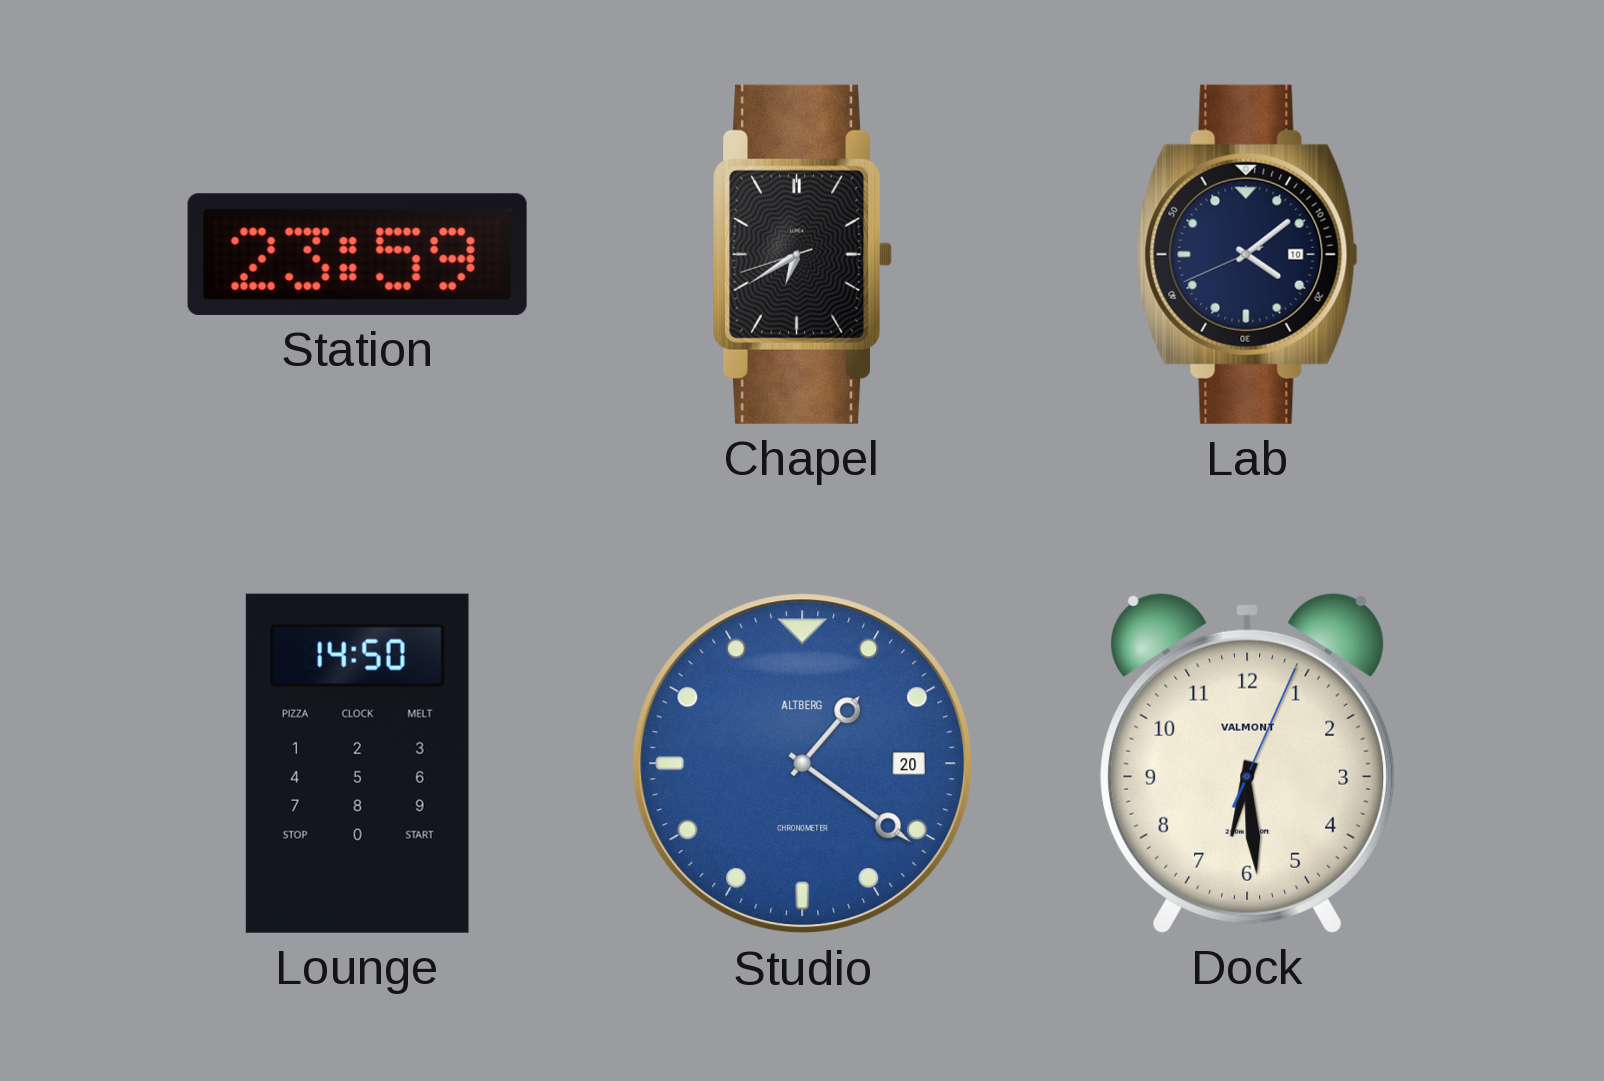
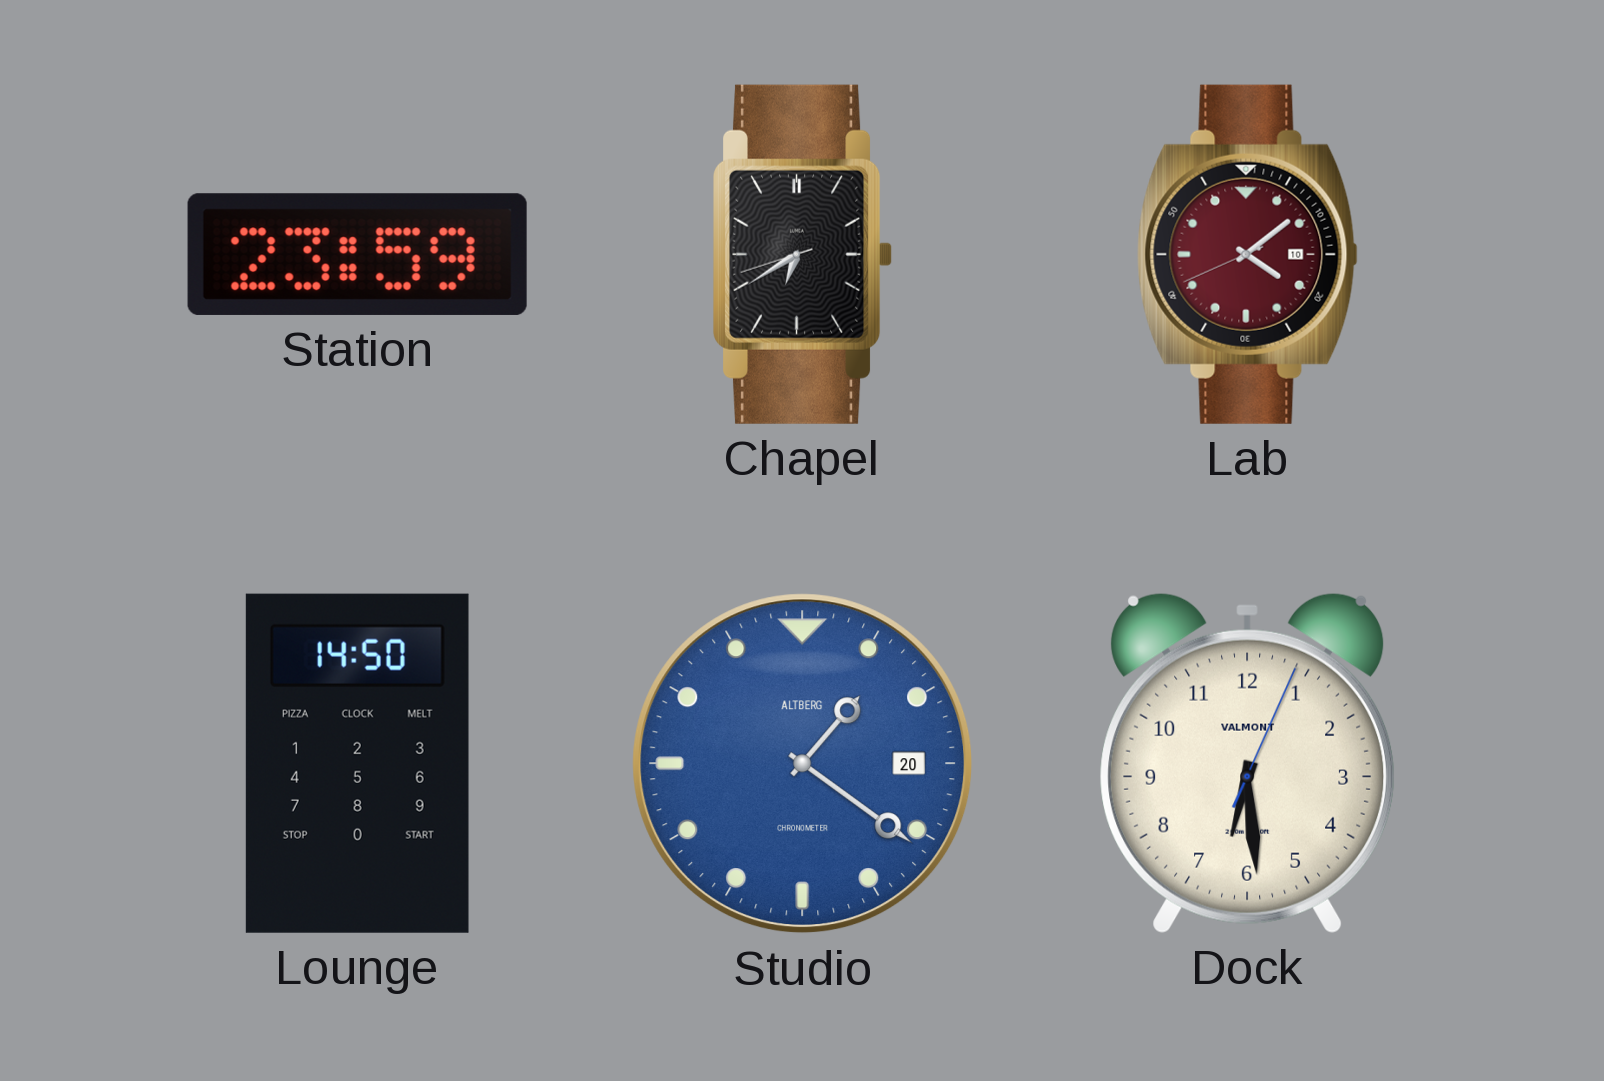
Lab dial: navy -> burgundy (1247, 254)
